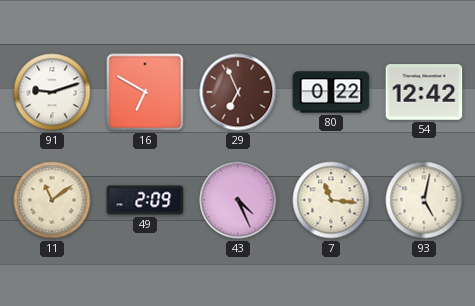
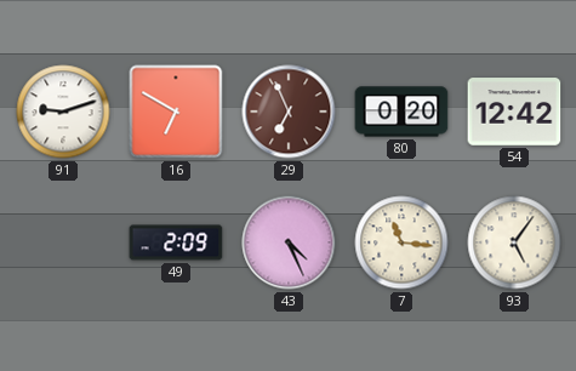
80: 0:22 -> 0:20 (401, 112)
11: 11:09 -> none (52, 200)
93: 5:02 -> 5:06 (514, 242)
